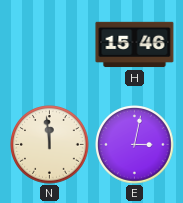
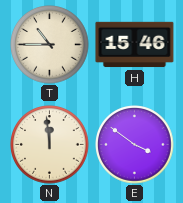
T: none -> 10:45 (50, 45)
E: 3:02 -> 3:51 (135, 145)
